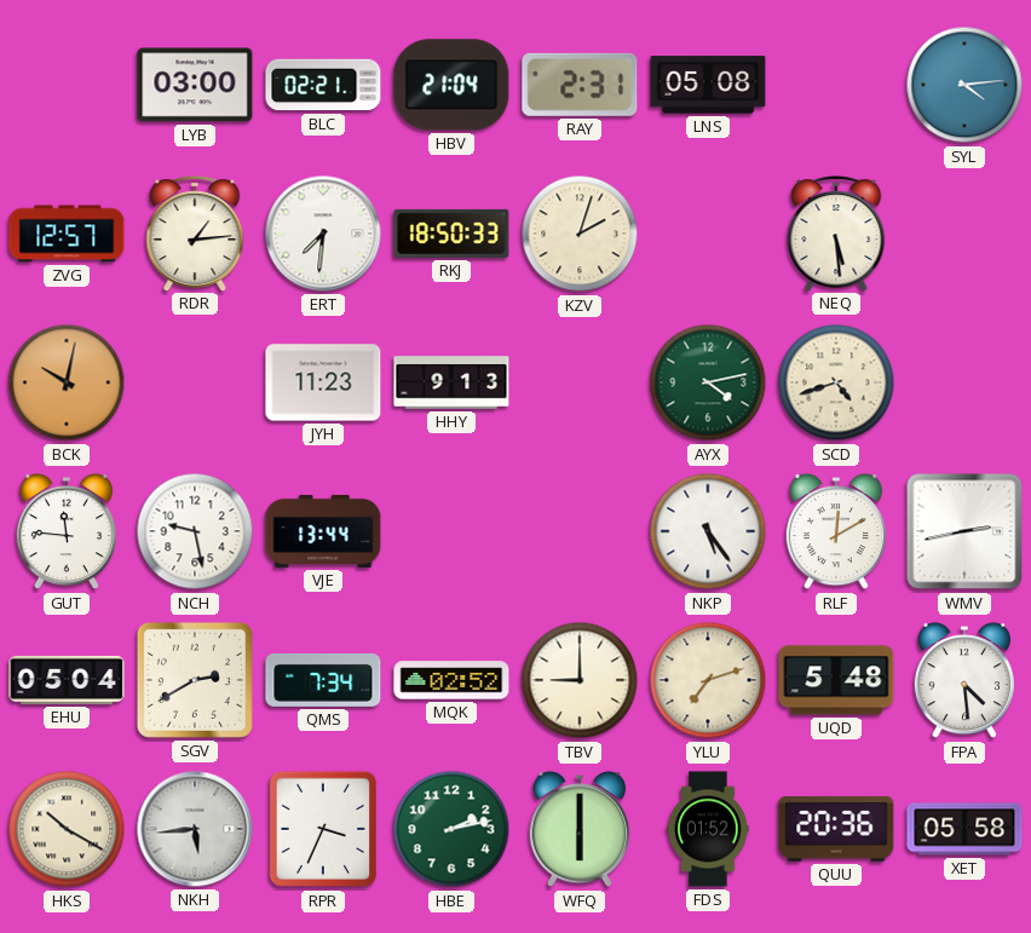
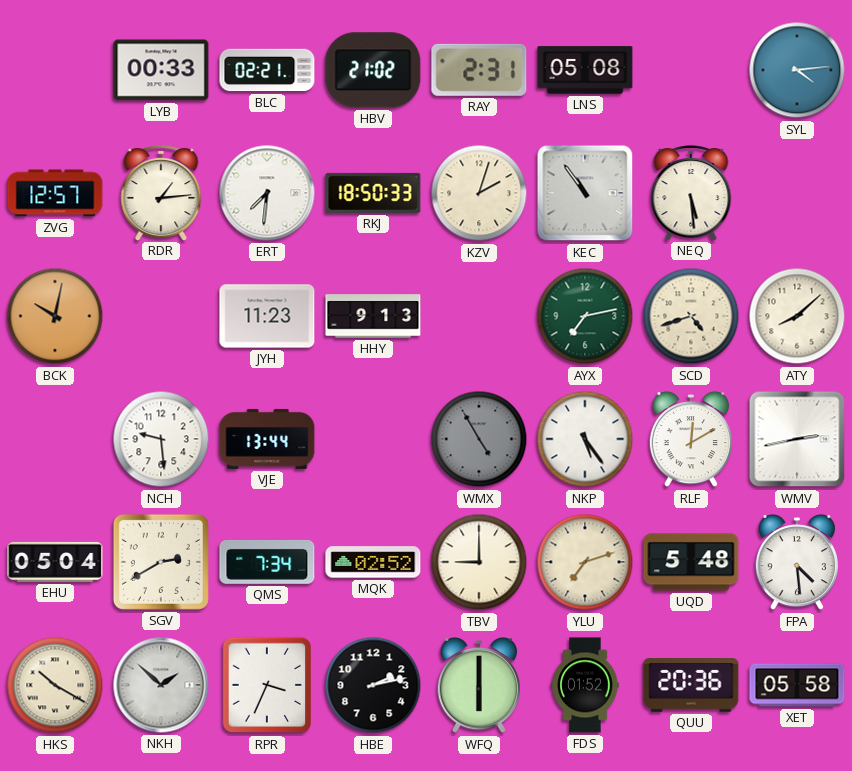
LYB: 03:00 -> 00:33 (161, 70)
HBV: 21:04 -> 21:02 (373, 70)
KEC: none -> 10:54 (585, 193)
AYX: 4:13 -> 7:13 (585, 316)
ATY: none -> 8:08 (797, 316)
GUT: 11:46 -> none (65, 532)
NCH: 9:28 -> 9:29 (161, 439)
WMX: none -> 4:55 (479, 439)
NKH: 5:44 -> 1:52 (161, 685)
HBE dial: green -> black (373, 685)
